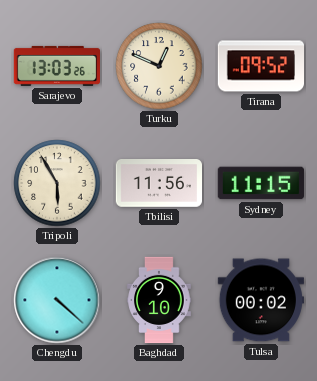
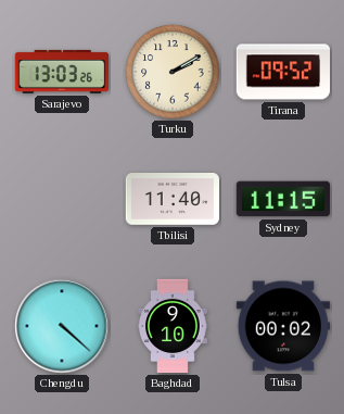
Turku: 12:49 -> 2:10 (173, 72)
Tripoli: 5:55 -> none (57, 183)
Tbilisi: 11:56 -> 11:40 (171, 200)
